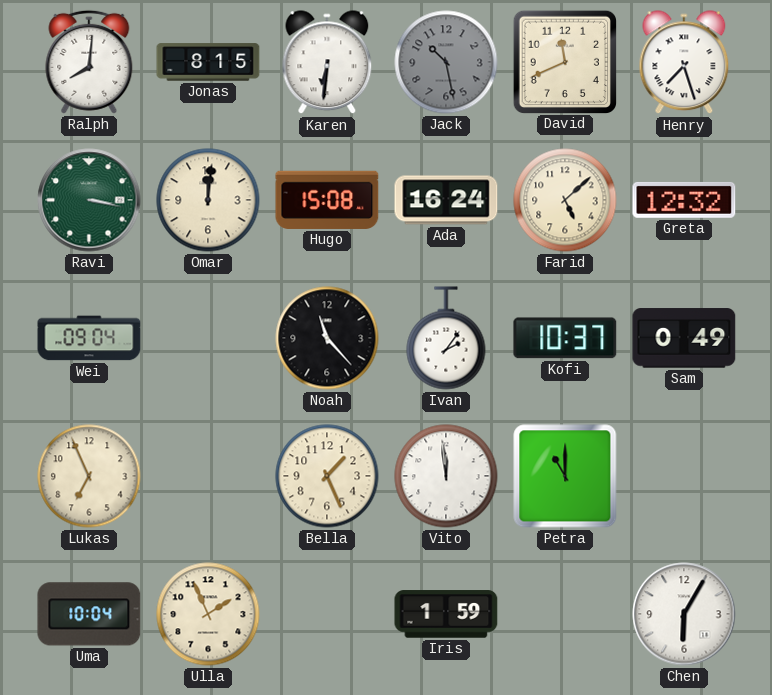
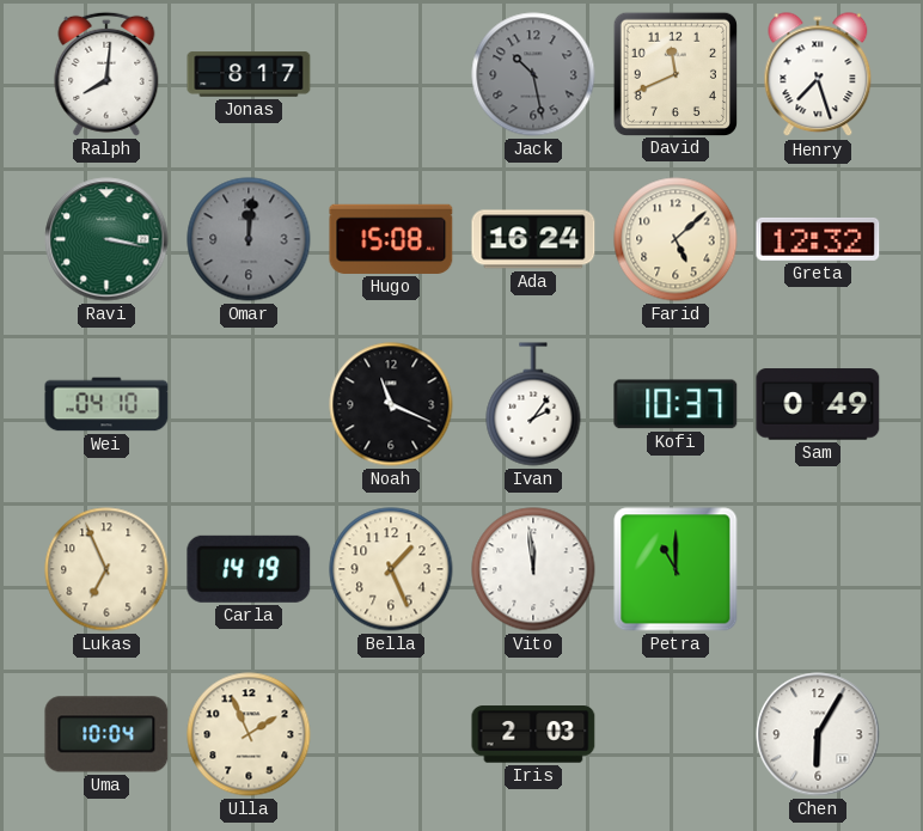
Jonas: 8:15 -> 8:17 (249, 74)
Karen: 6:31 -> none (327, 63)
Omar dial: cream -> grey (249, 239)
Wei: 09:04 -> 04:10 (106, 404)
Noah: 11:23 -> 11:19 (391, 404)
Carla: none -> 14:19 (249, 569)
Iris: 1:59 -> 2:03 (533, 734)
